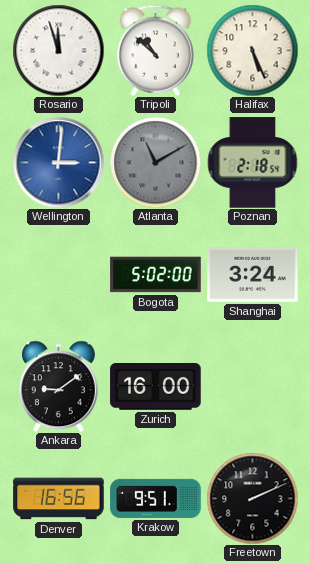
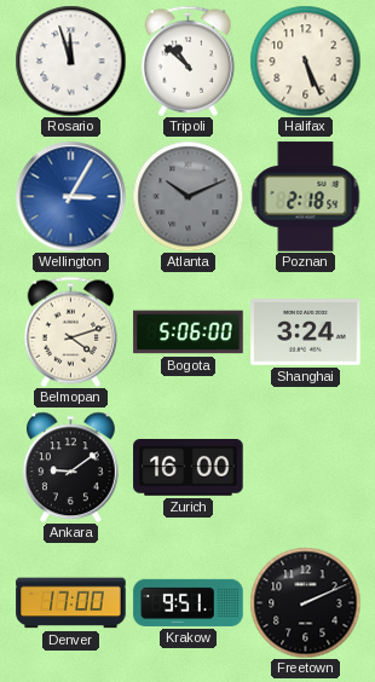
Wellington: 3:01 -> 3:05 (70, 196)
Atlanta: 11:10 -> 10:11 (187, 196)
Belmopan: none -> 4:12 (71, 331)
Bogota: 5:02 -> 5:06 (189, 333)
Denver: 16:56 -> 17:00 (71, 603)
